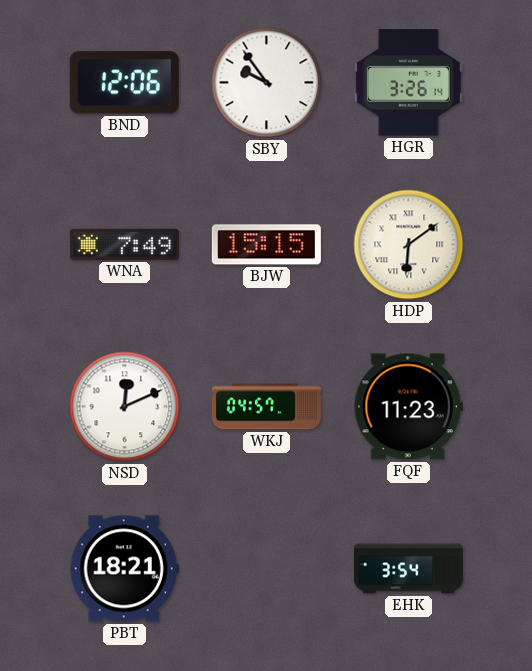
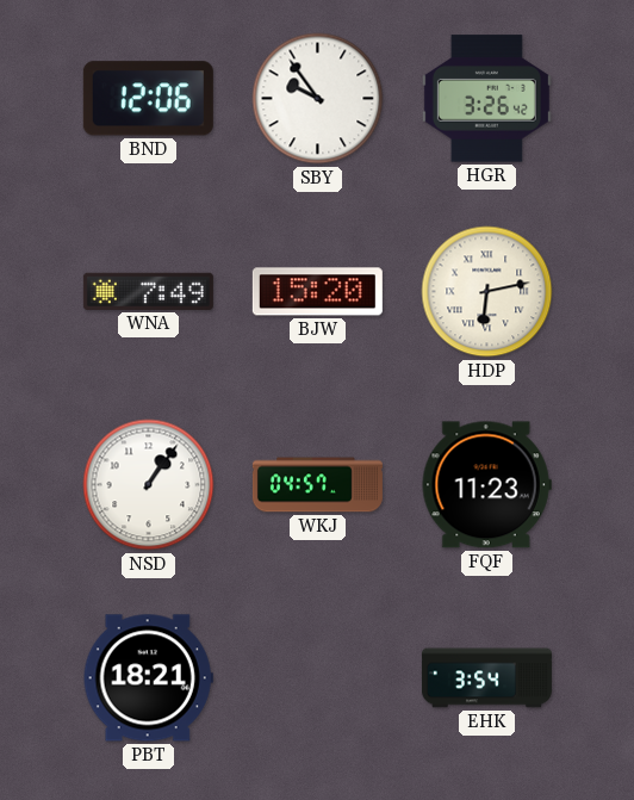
HGR: 3:26:14 -> 3:26:42 (486, 99)
BJW: 15:15 -> 15:20 (317, 292)
HDP: 6:09 -> 6:13 (487, 292)
NSD: 12:11 -> 1:06 (149, 485)
